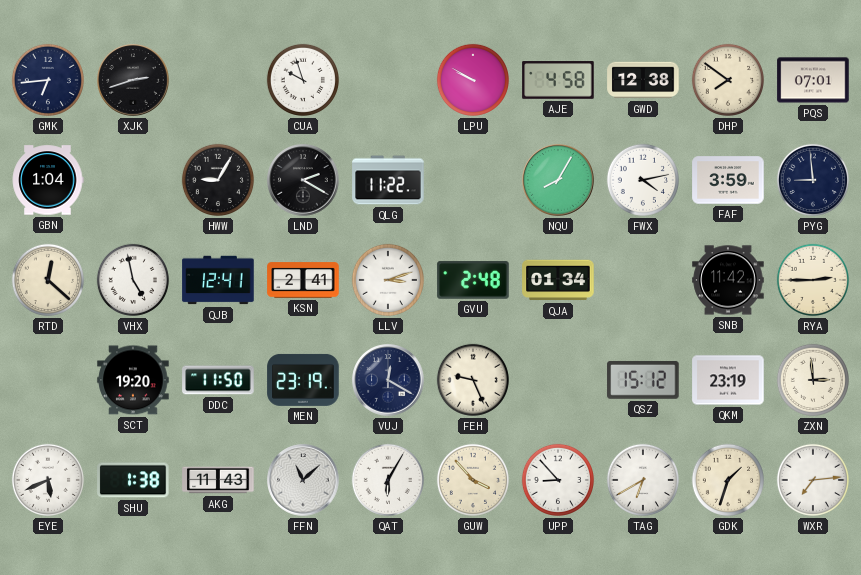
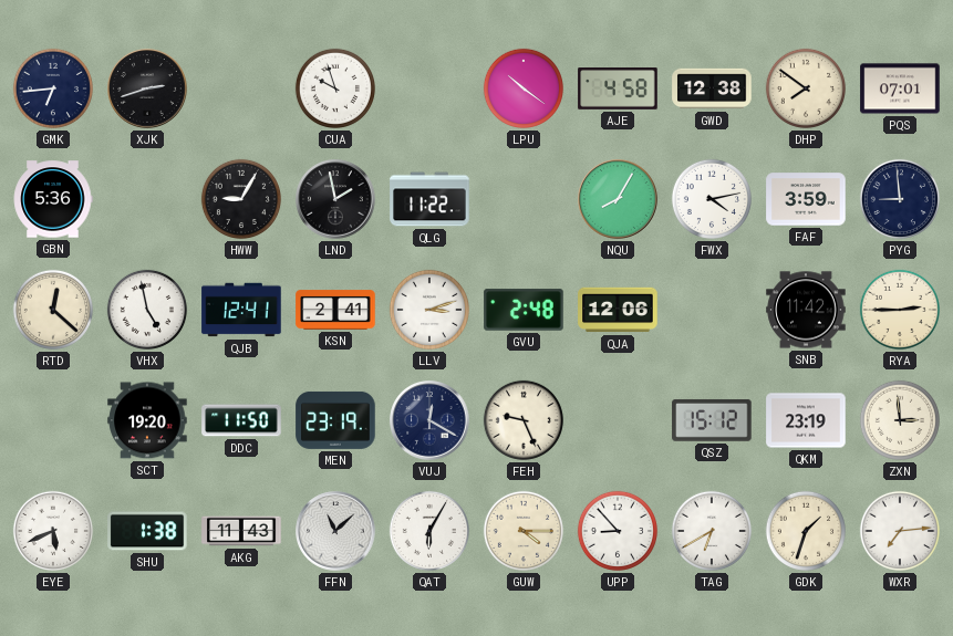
LPU: 9:50 -> 10:21 (524, 88)
GBN: 1:04 -> 5:36 (53, 199)
LND: 2:20 -> 1:58 (335, 199)
QJA: 01:34 -> 12:06 (618, 310)
GUW: 3:53 -> 4:15 (524, 531)
